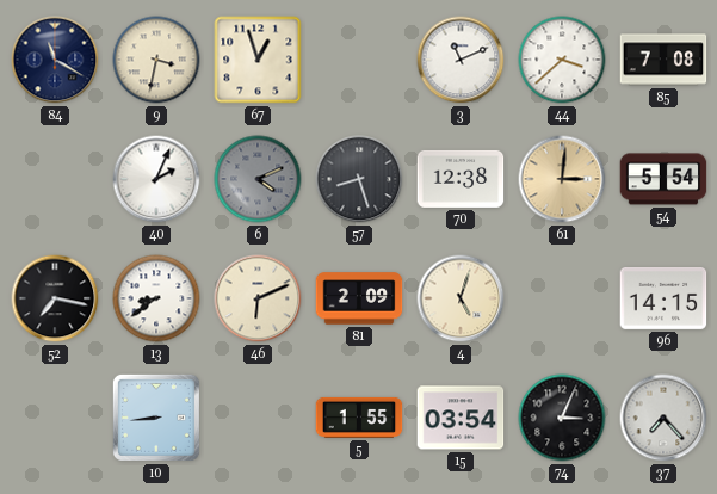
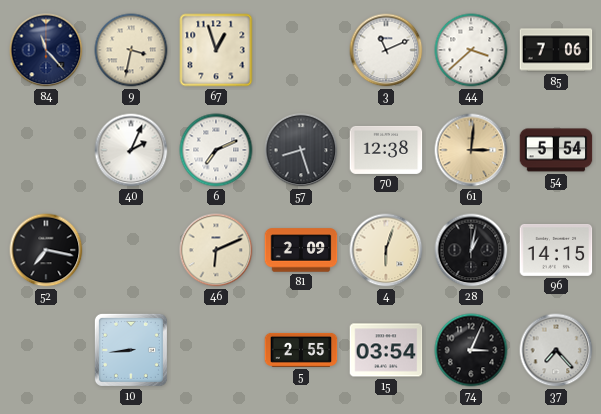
84: 11:20 -> 11:23 (46, 50)
85: 7:08 -> 7:06 (556, 50)
6: 4:11 -> 7:11 (216, 150)
6 dial: grey -> white (216, 150)
13: 8:39 -> none (156, 298)
4: 5:03 -> 6:03 (386, 250)
28: none -> 1:02 (471, 250)
5: 1:55 -> 2:55 (301, 350)
